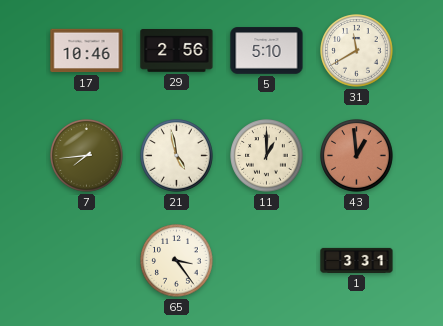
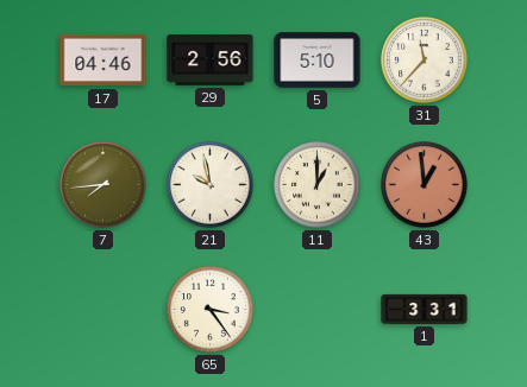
17: 10:46 -> 04:46 (103, 61)
31: 11:40 -> 11:37 (425, 61)
21: 4:58 -> 9:58 (211, 185)
